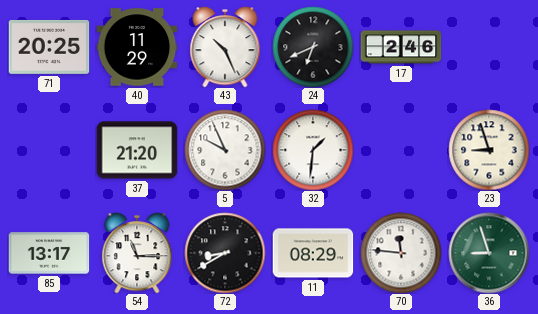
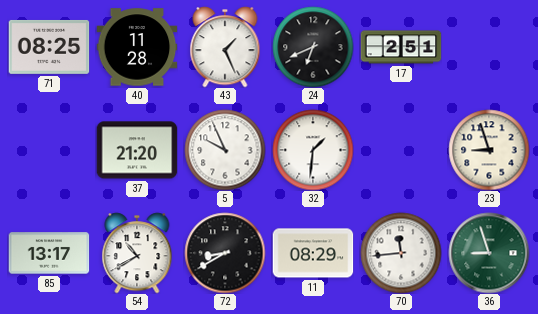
71: 20:25 -> 08:25 (49, 47)
40: 11:29 -> 11:28 (137, 47)
43: 10:26 -> 1:26 (225, 47)
17: 2:46 -> 2:51 (401, 47)
54: 11:15 -> 10:40 (137, 253)
70: 11:46 -> 11:44 (401, 253)
